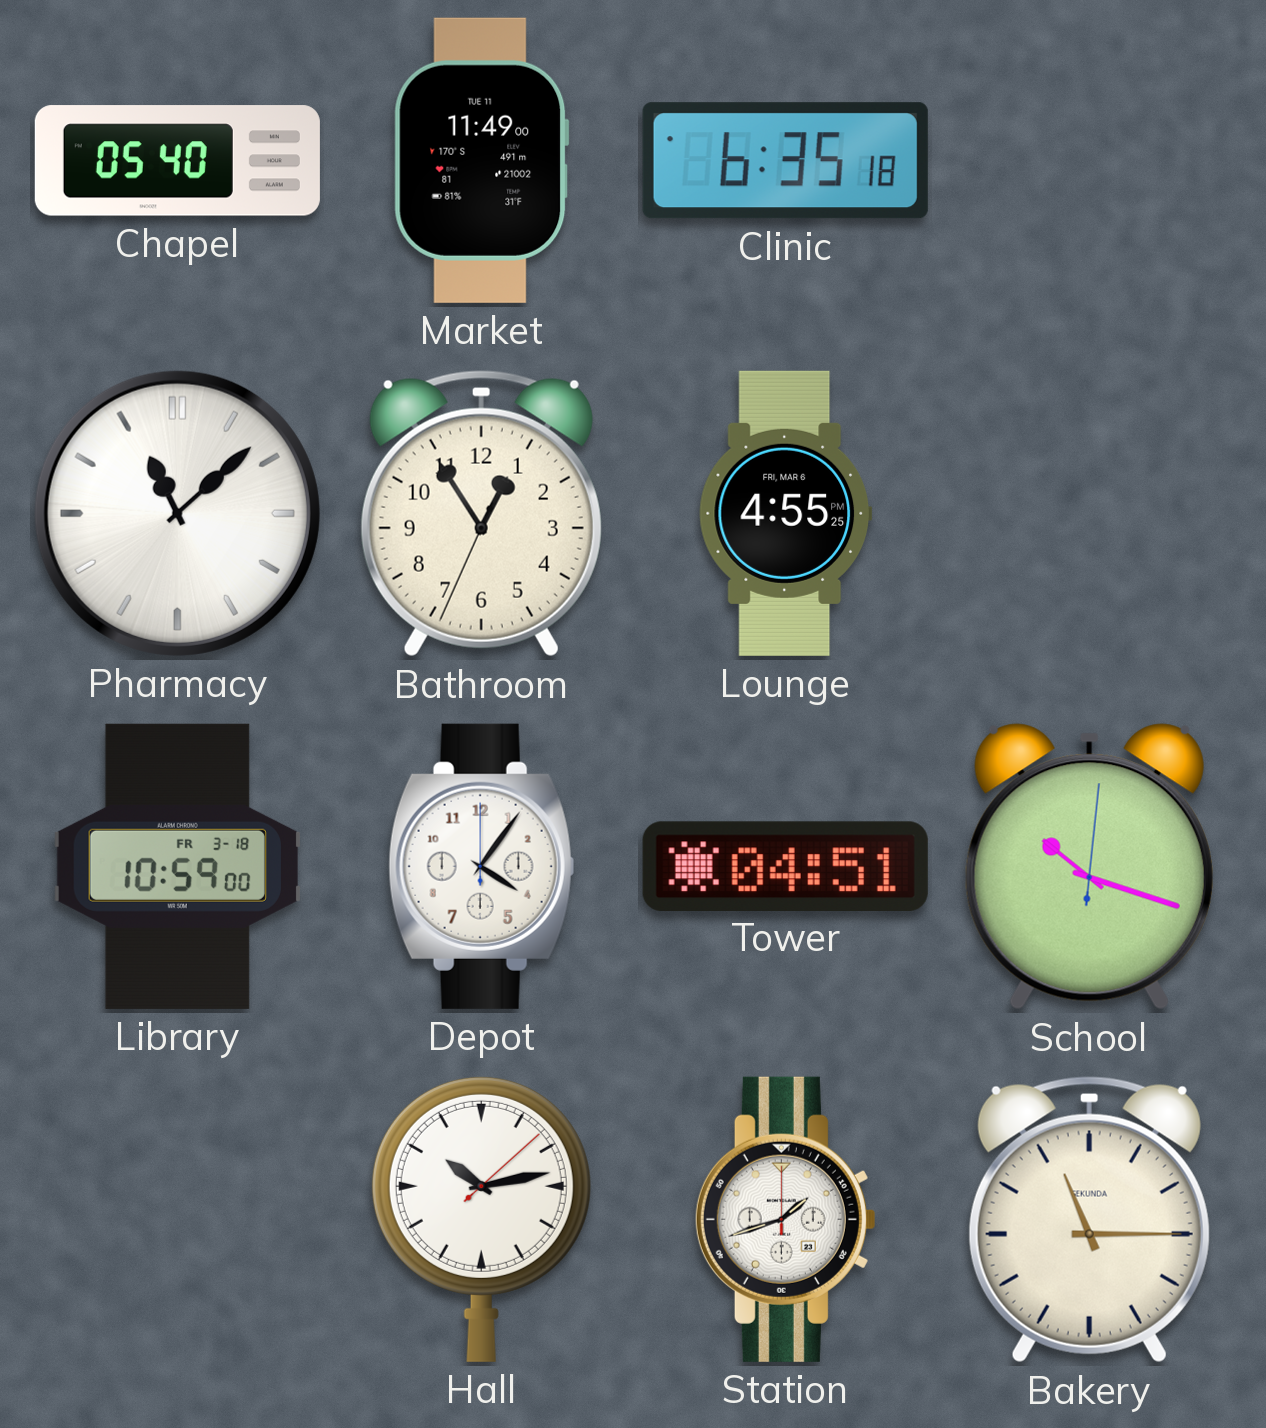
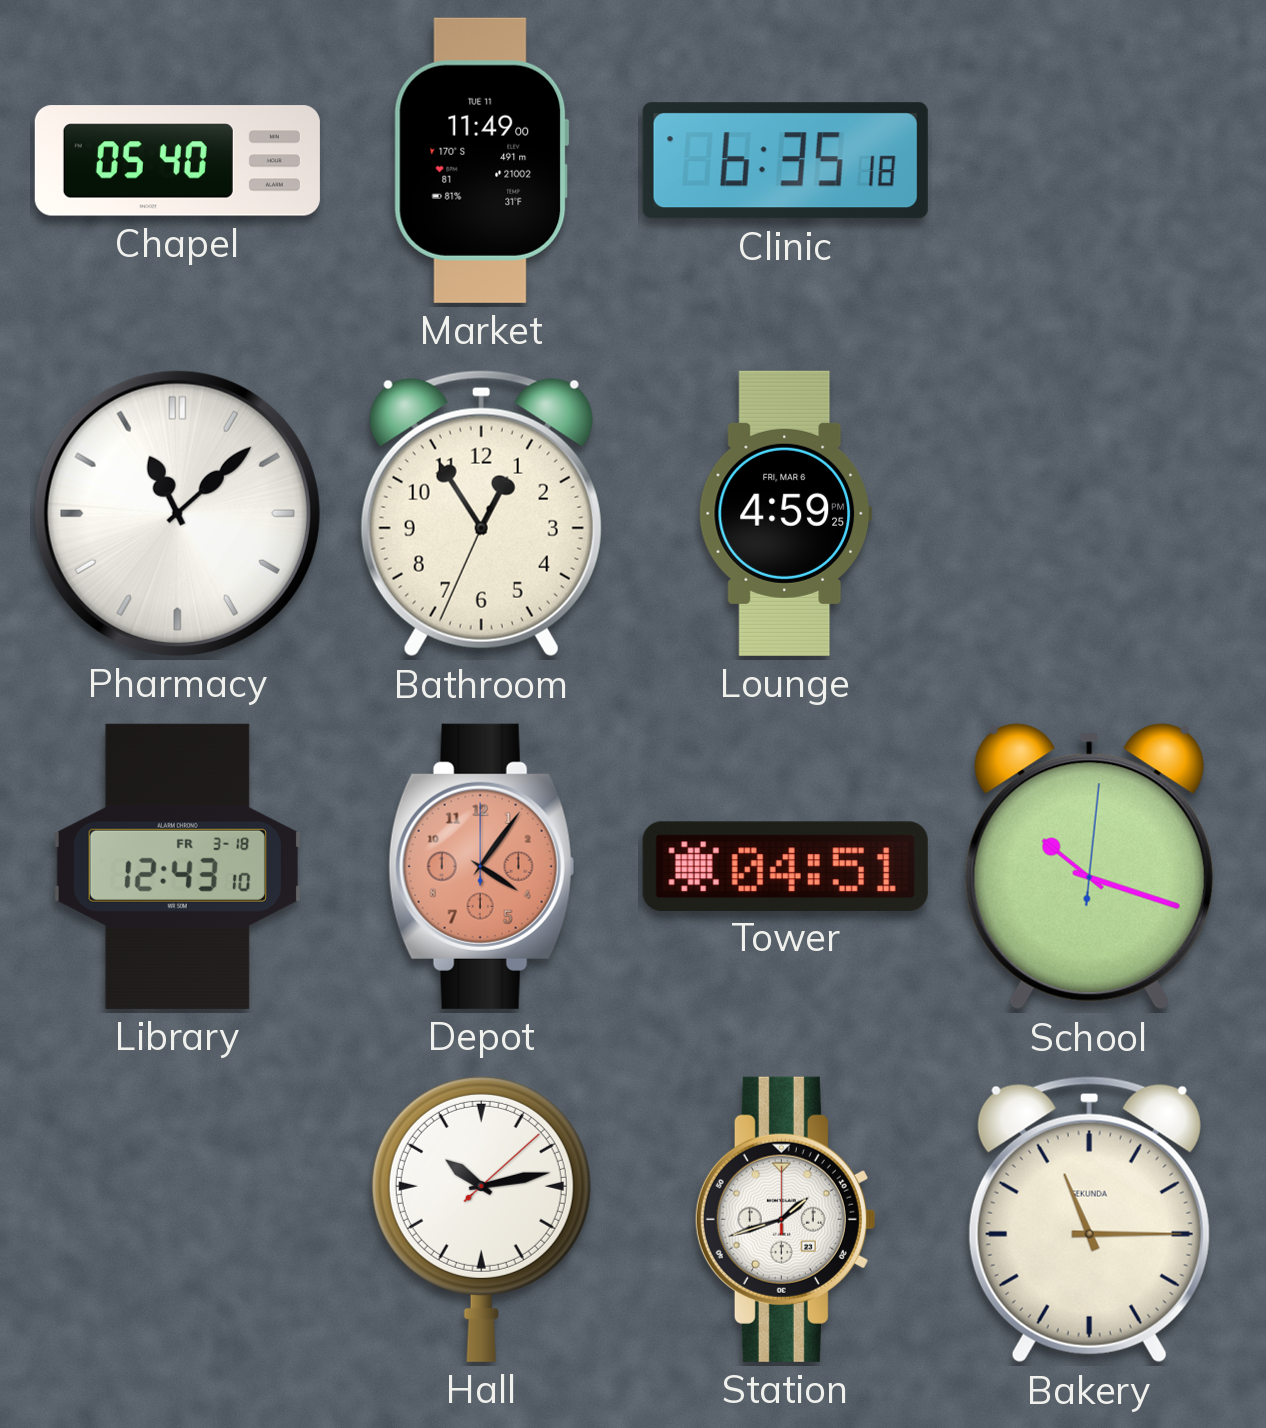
Lounge: 4:55 -> 4:59 (786, 513)
Library: 10:59 -> 12:43 (177, 866)
Depot dial: white -> salmon (482, 866)
